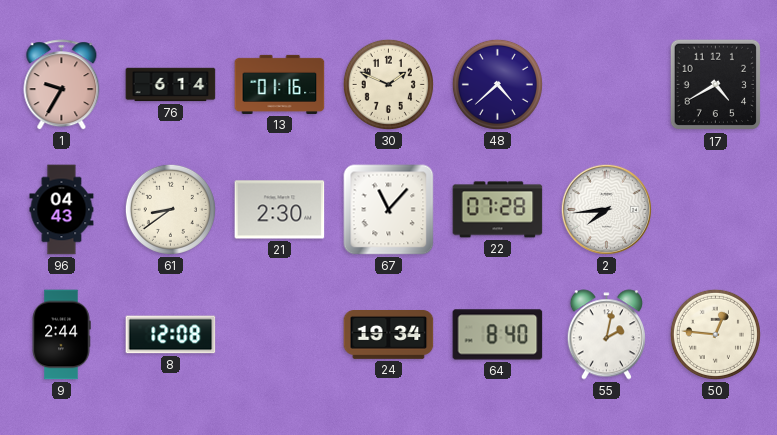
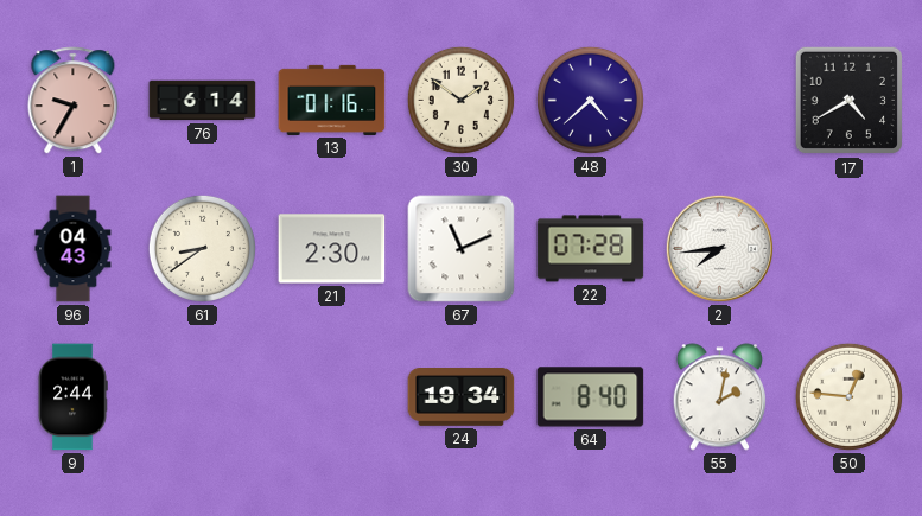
30: 1:49 -> 1:51 (460, 100)
67: 11:07 -> 11:11 (462, 249)
8: 12:08 -> none (171, 335)
